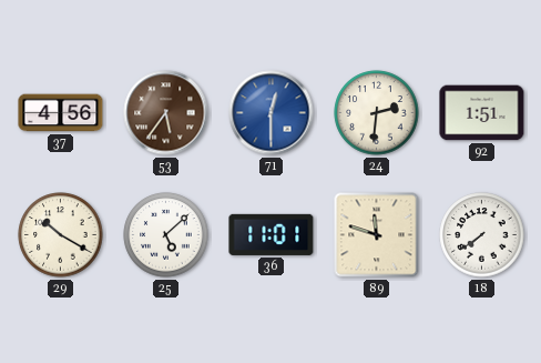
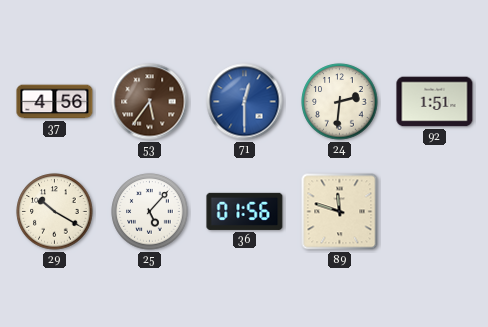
25: 5:08 -> 5:07 (150, 212)
36: 11:01 -> 01:56 (245, 211)
18: 7:39 -> none (482, 235)
